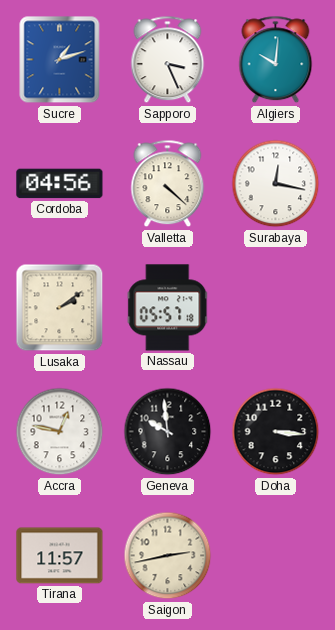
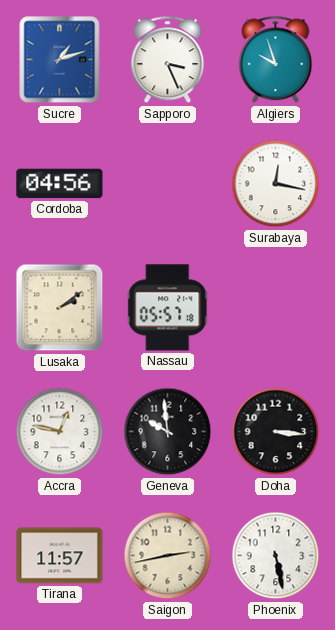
Algiers: 10:01 -> 9:57 (276, 60)
Valletta: 4:22 -> none (168, 184)
Phoenix: none -> 5:28 (276, 556)
